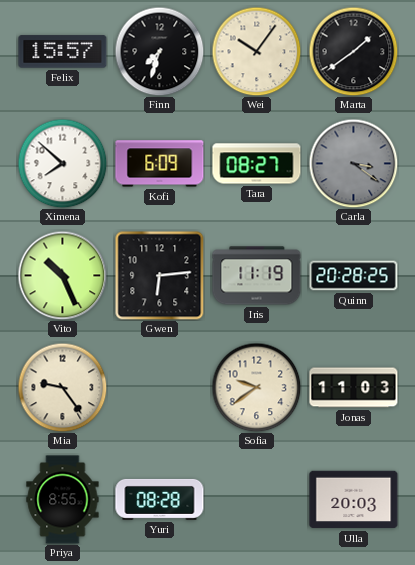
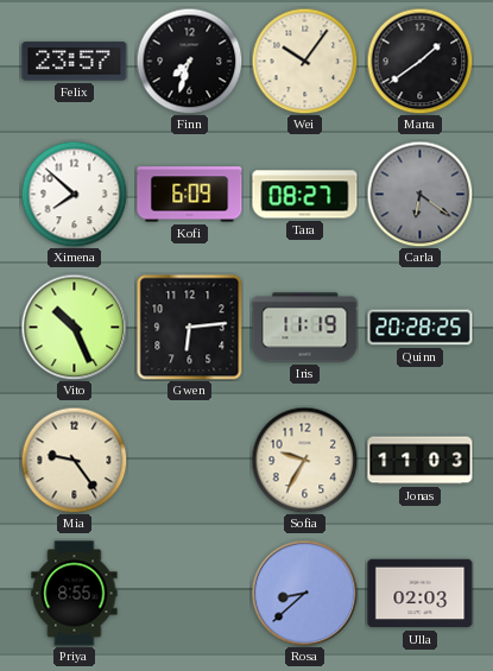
Felix: 15:57 -> 23:57 (75, 62)
Carla: 3:21 -> 6:21 (419, 194)
Sofia: 9:39 -> 9:35 (304, 460)
Yuri: 08:28 -> none (160, 499)
Rosa: none -> 8:38 (304, 593)
Ulla: 20:03 -> 02:03 (421, 594)
